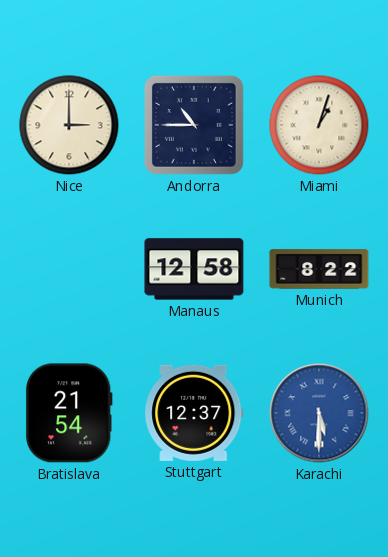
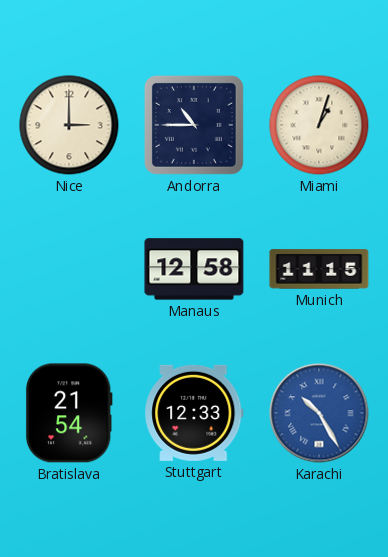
Munich: 8:22 -> 11:15 (319, 269)
Stuttgart: 12:37 -> 12:33 (194, 413)
Karachi: 5:30 -> 10:25 (319, 413)
